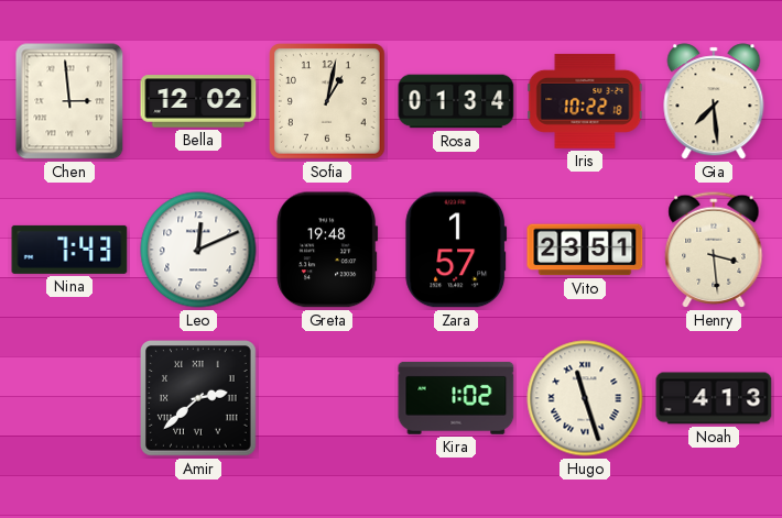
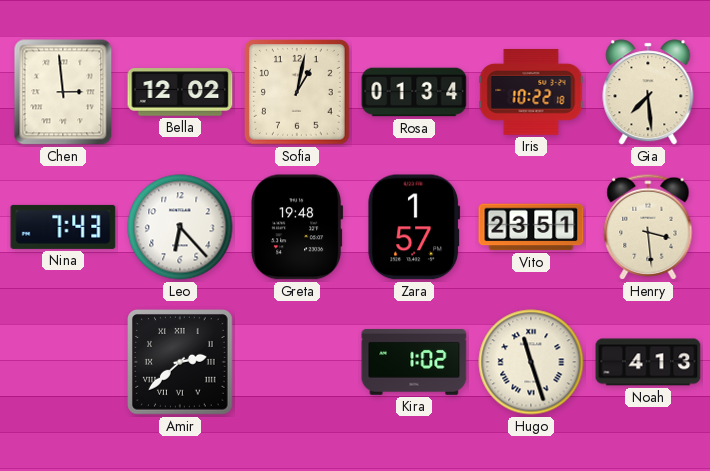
Leo: 12:11 -> 6:23 (180, 227)
